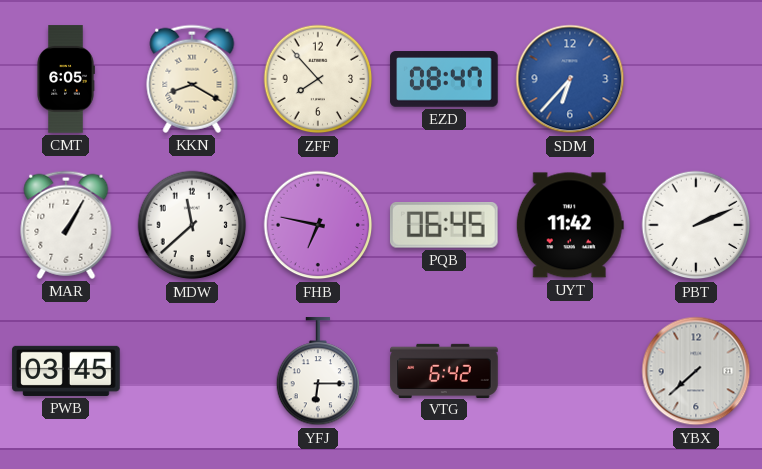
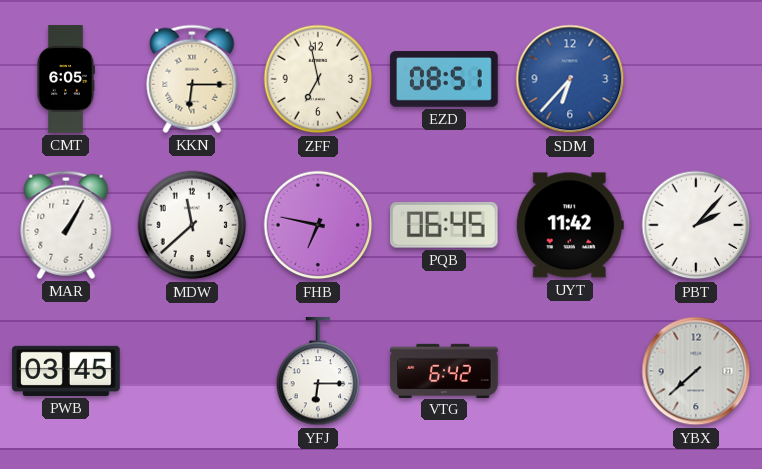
KKN: 8:20 -> 6:15 (192, 79)
ZFF: 7:53 -> 6:58 (318, 79)
EZD: 08:47 -> 08:51 (444, 79)
PBT: 2:11 -> 2:07 (696, 225)
